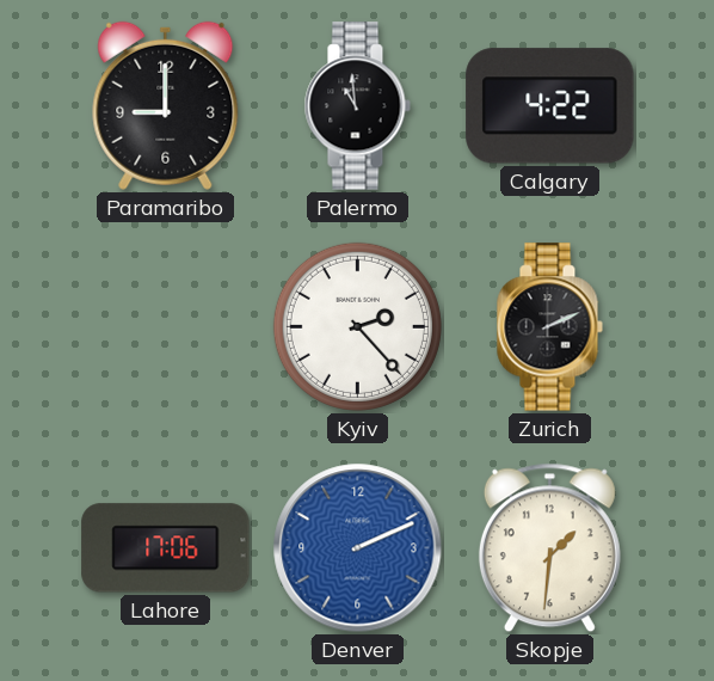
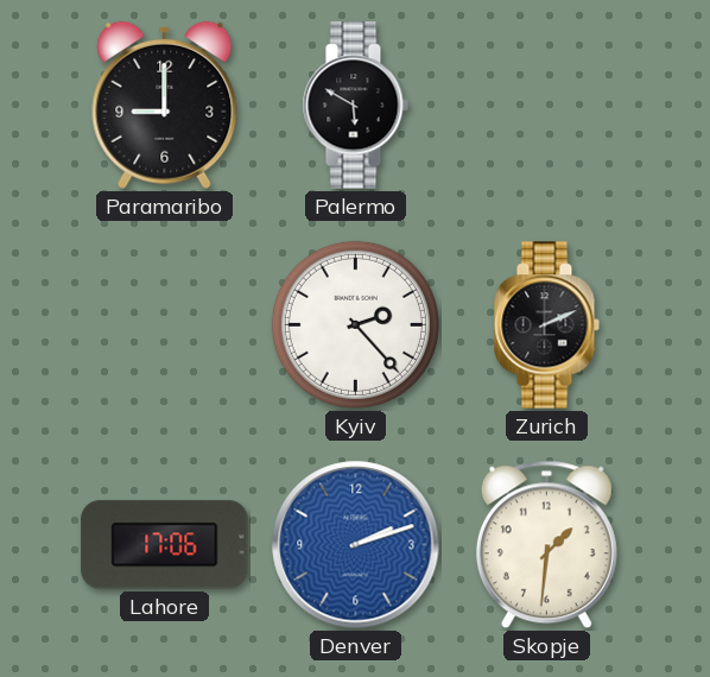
Palermo: 10:59 -> 5:50 (355, 106)
Calgary: 4:22 -> none (550, 106)
Denver: 2:11 -> 2:12 (356, 545)
